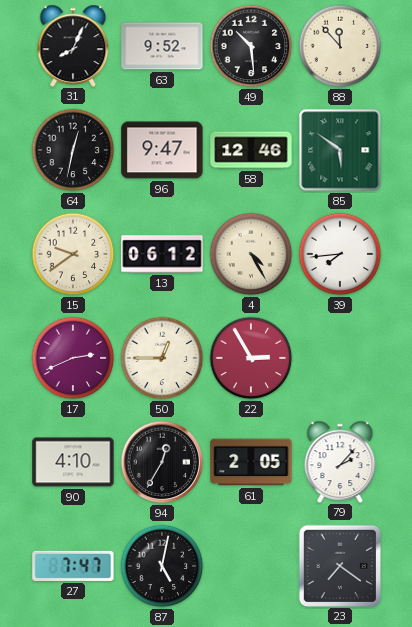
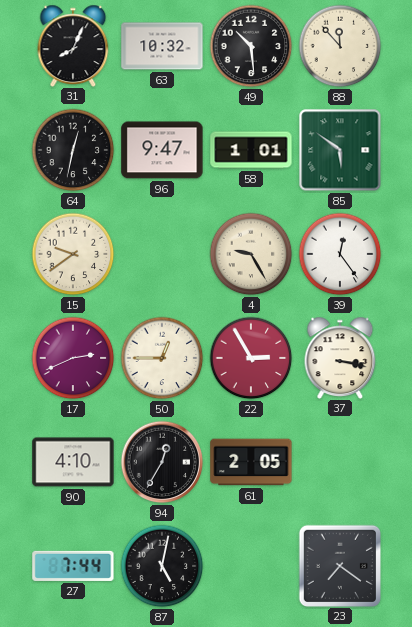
63: 9:52 -> 10:32 (162, 46)
58: 12:46 -> 1:01 (251, 150)
13: 06:12 -> none (162, 254)
4: 4:25 -> 9:25 (251, 254)
39: 7:44 -> 12:24 (340, 254)
37: none -> 3:17 (340, 357)
79: 2:07 -> none (340, 461)
27: 7:47 -> 7:44 (73, 566)
